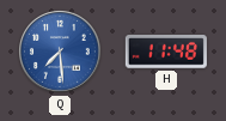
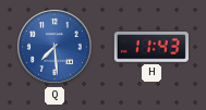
H: 11:48 -> 11:43 (152, 48)
